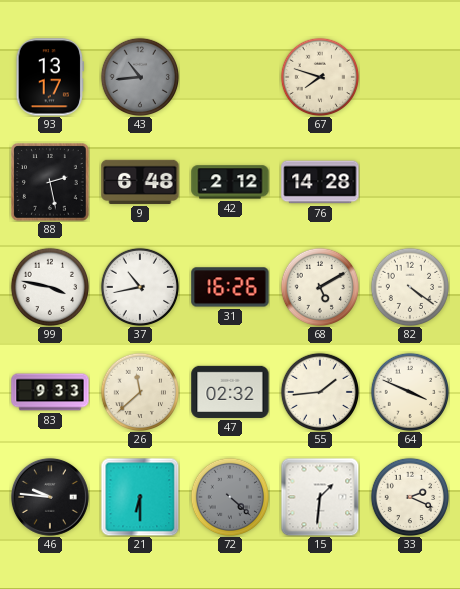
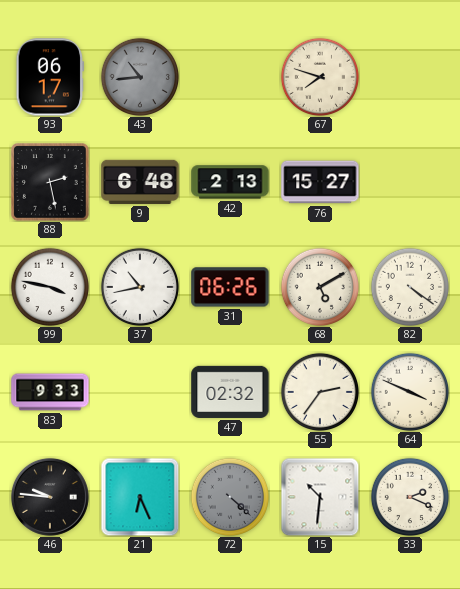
93: 13:17 -> 06:17 (49, 77)
42: 2:12 -> 2:13 (230, 182)
76: 14:28 -> 15:27 (320, 182)
31: 16:26 -> 06:26 (230, 287)
26: 11:38 -> none (139, 391)
55: 1:44 -> 2:36 (319, 391)
21: 6:30 -> 6:26 (140, 497)
15: 1:31 -> 10:31 (320, 497)
